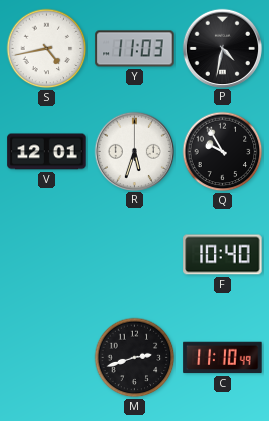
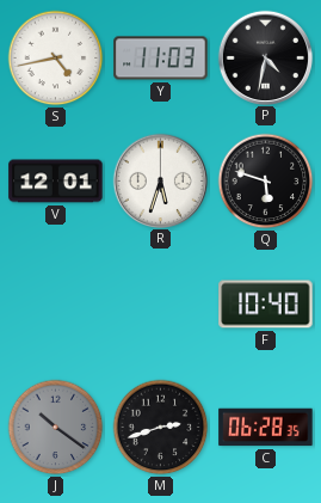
Q: 9:55 -> 5:48 (266, 182)
J: none -> 10:21 (56, 428)
C: 11:10 -> 06:28 (266, 428)
